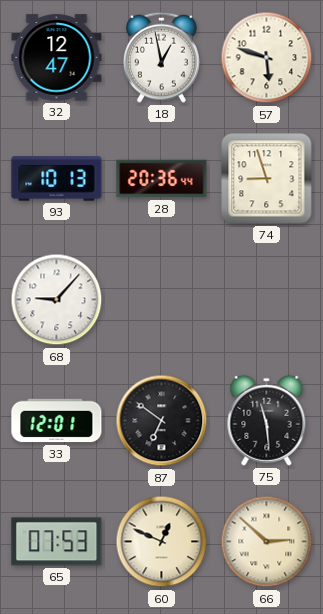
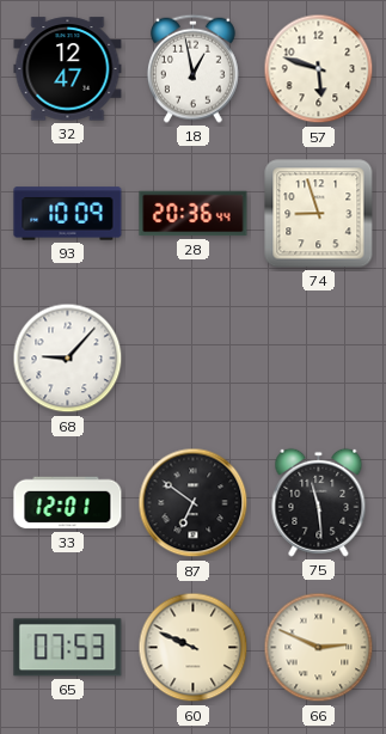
93: 10:13 -> 10:09 (68, 214)
60: 12:49 -> 9:49 (194, 648)
66: 2:52 -> 2:49 (319, 648)
